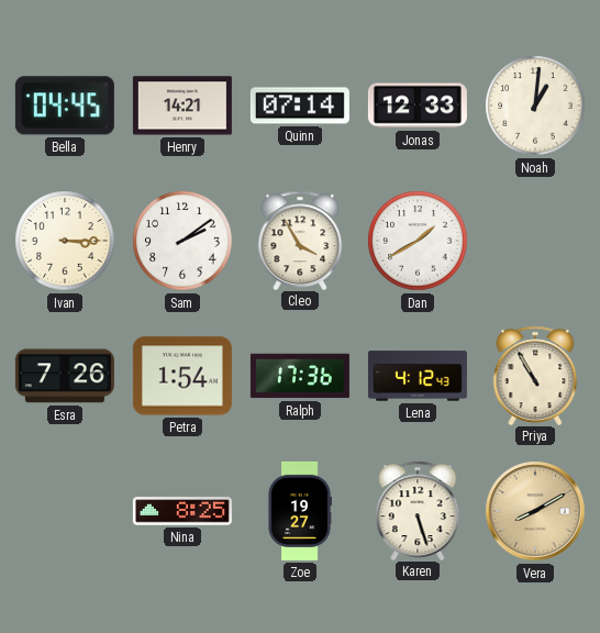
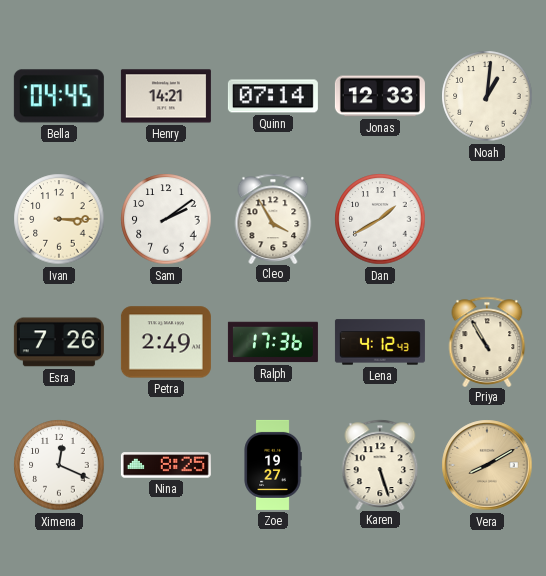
Petra: 1:54 -> 2:49 (166, 342)
Ximena: none -> 12:19 (59, 465)
